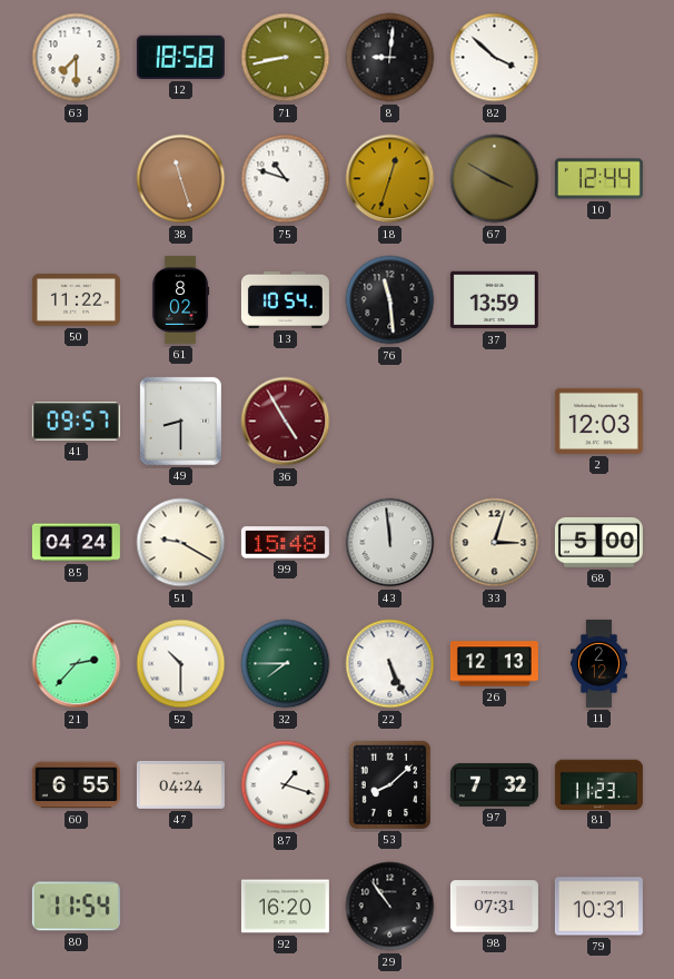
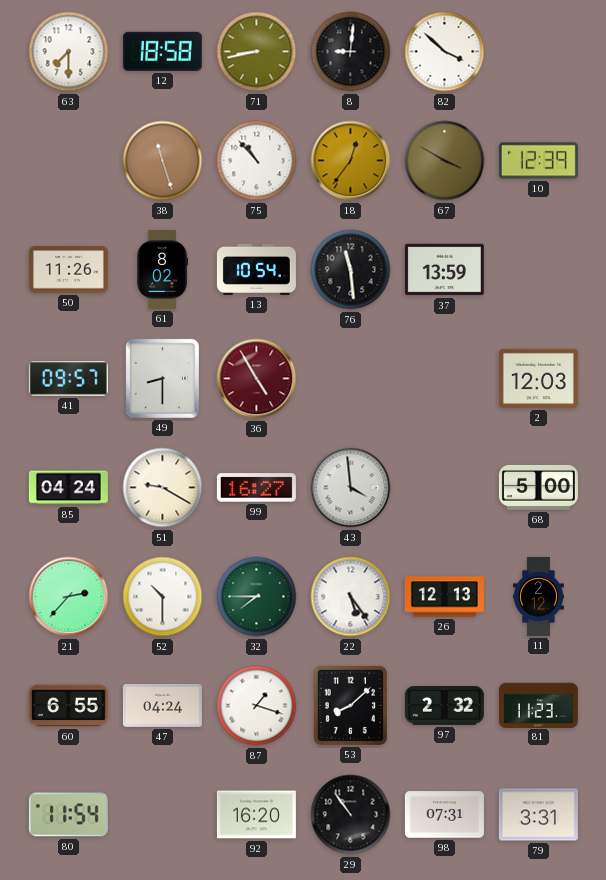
75: 10:48 -> 10:53 (257, 161)
18: 12:33 -> 12:36 (351, 161)
10: 12:44 -> 12:39 (538, 161)
50: 11:22 -> 11:26 (68, 270)
99: 15:48 -> 16:27 (256, 488)
43: 11:59 -> 3:59 (351, 488)
33: 3:03 -> none (495, 543)
22: 5:26 -> 5:24 (351, 597)
97: 7:32 -> 2:32 (444, 706)
79: 10:31 -> 3:31 (538, 815)
